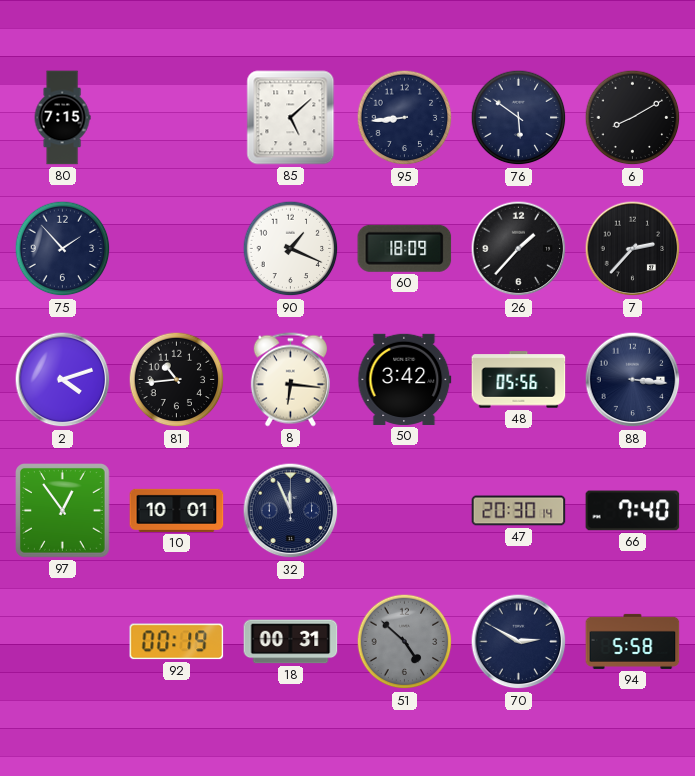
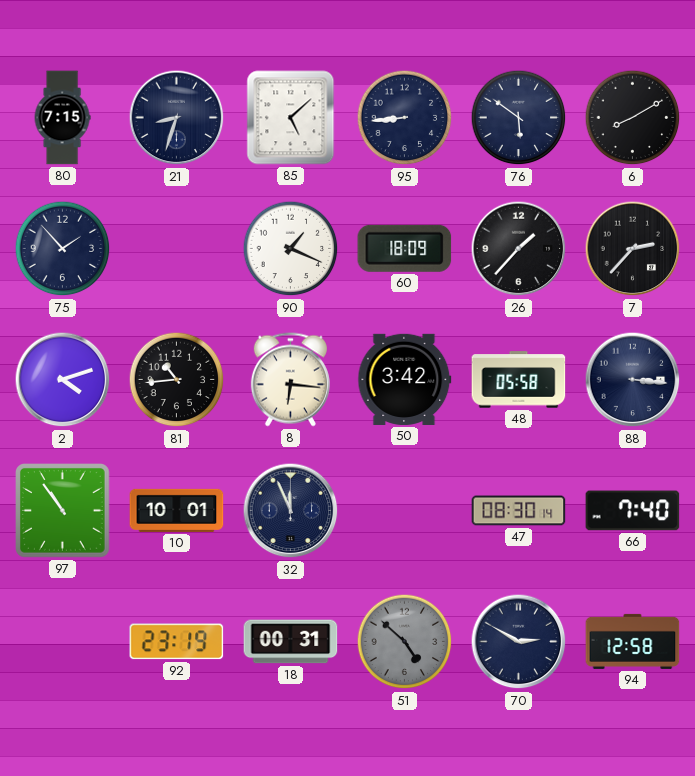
21: none -> 8:33 (177, 118)
48: 05:56 -> 05:58 (519, 380)
97: 12:54 -> 10:54 (63, 511)
47: 20:30 -> 08:30 (519, 511)
92: 00:19 -> 23:19 (177, 642)
94: 5:58 -> 12:58 (633, 641)
